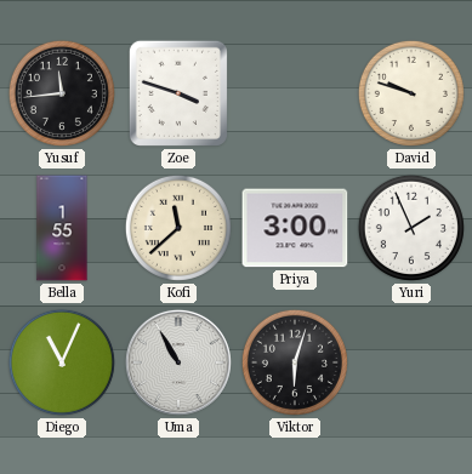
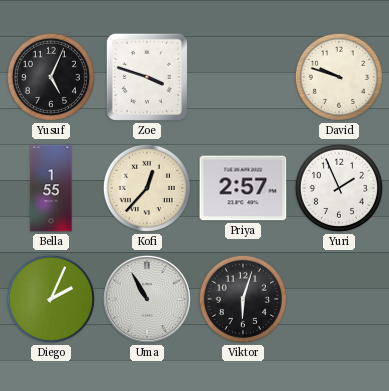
Yusuf: 11:44 -> 5:04 (51, 77)
Kofi: 11:38 -> 12:37 (147, 188)
Priya: 3:00 -> 2:57 (243, 188)
Diego: 11:04 -> 2:04 (51, 299)
